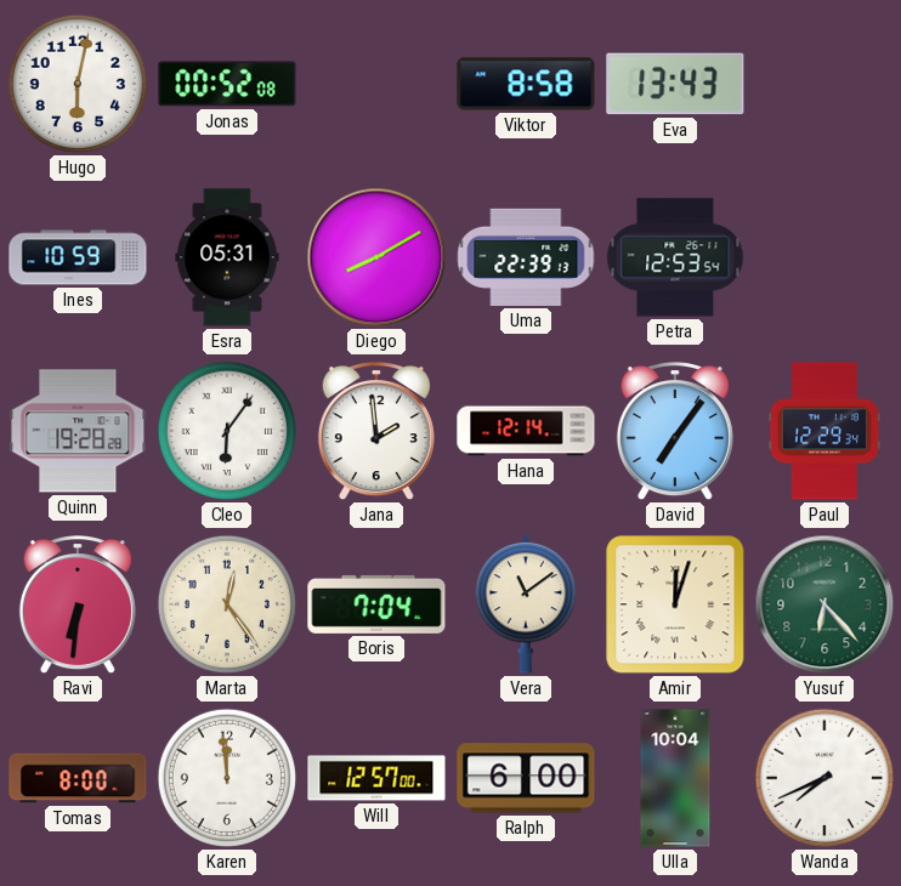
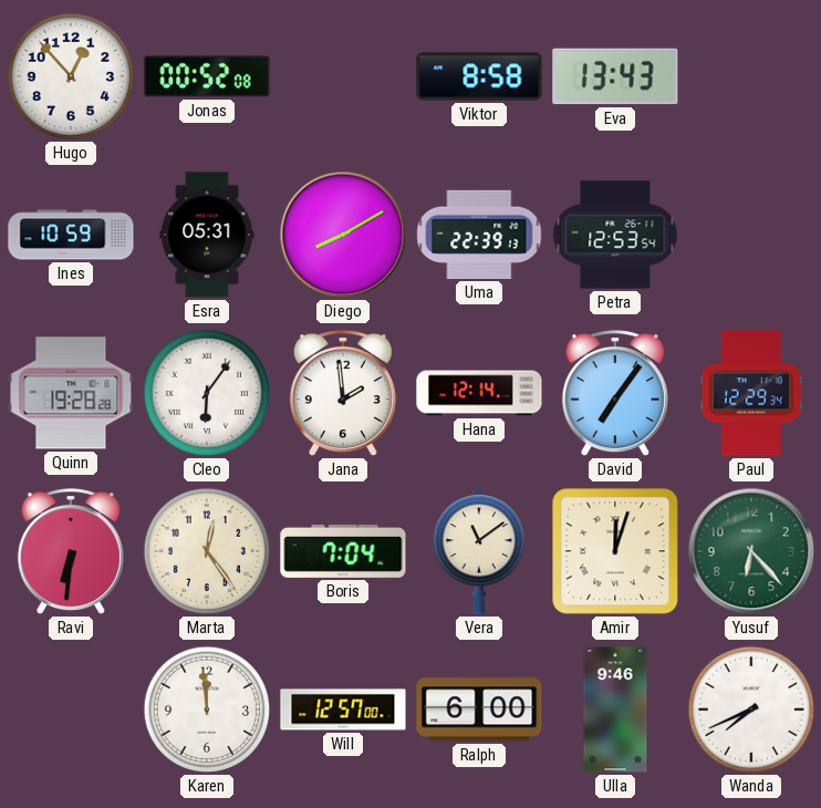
Hugo: 6:02 -> 12:53 (71, 76)
Tomas: 8:00 -> none (78, 778)
Ulla: 10:04 -> 9:46 (615, 709)
